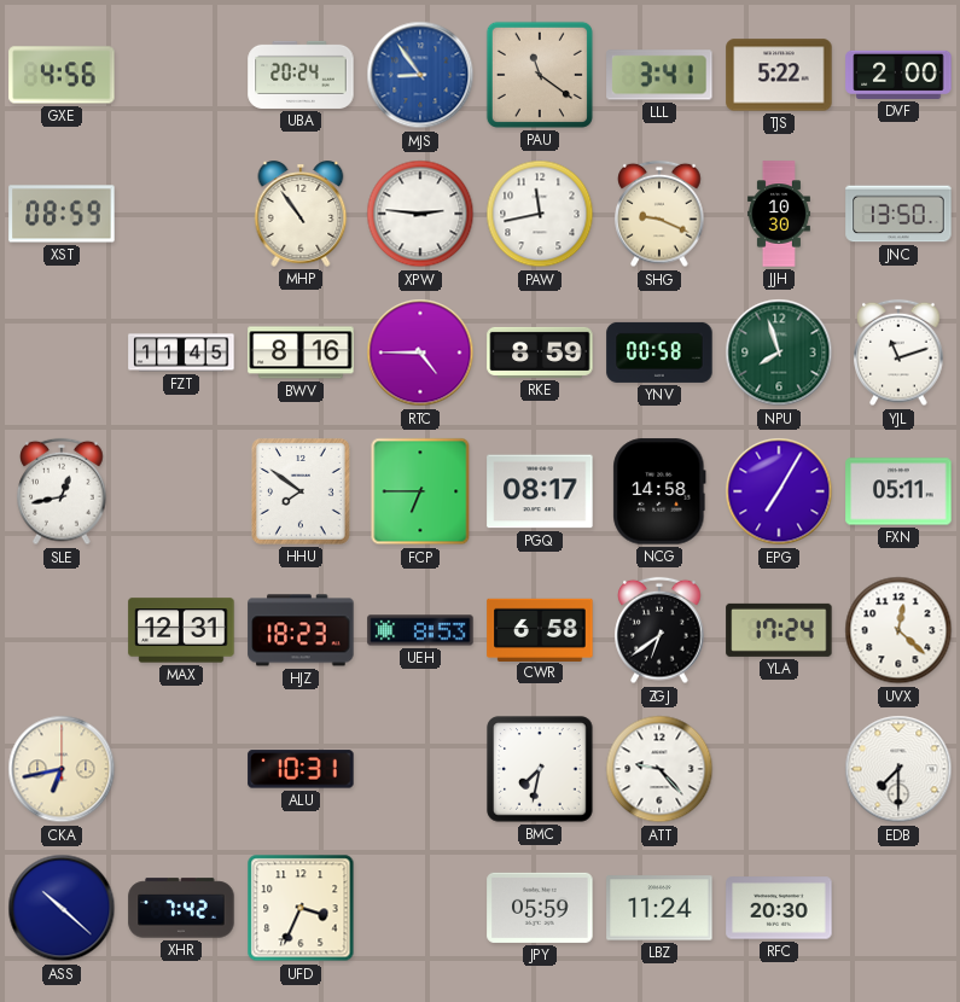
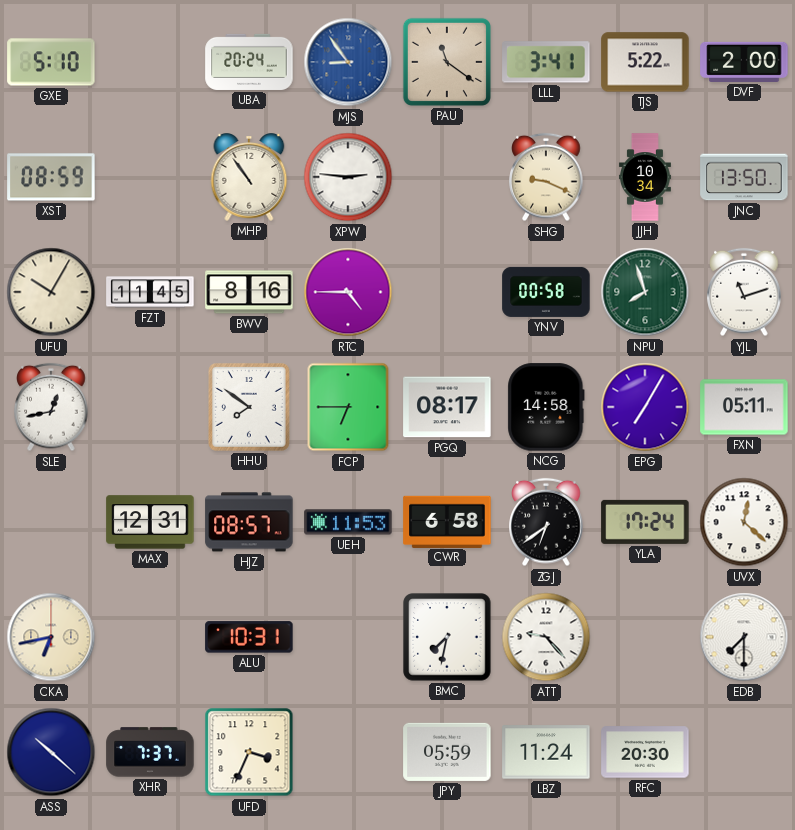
GXE: 4:56 -> 5:10 (51, 62)
PAW: 11:43 -> none (540, 214)
JJH: 10:30 -> 10:34 (645, 177)
UFU: none -> 10:05 (51, 292)
RKE: 8:59 -> none (540, 353)
HJZ: 18:23 -> 08:57 (249, 522)
UEH: 8:53 -> 11:53 (348, 522)
XHR: 7:42 -> 7:37 (150, 752)
